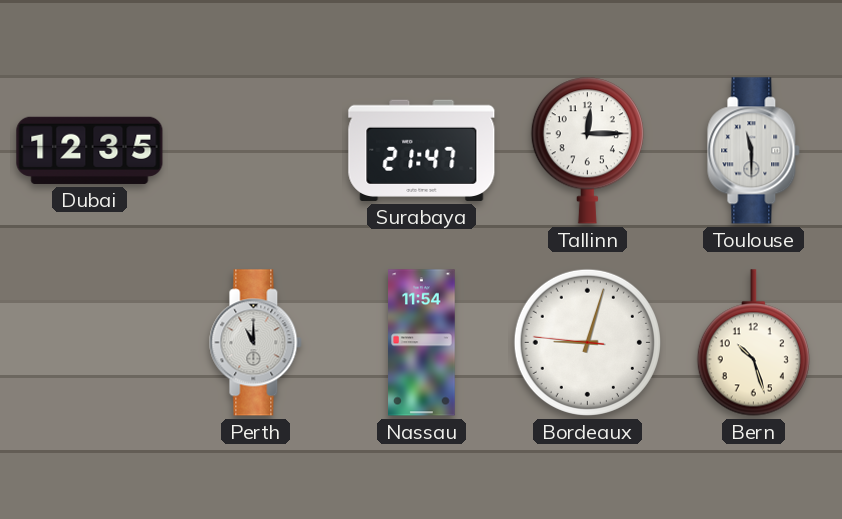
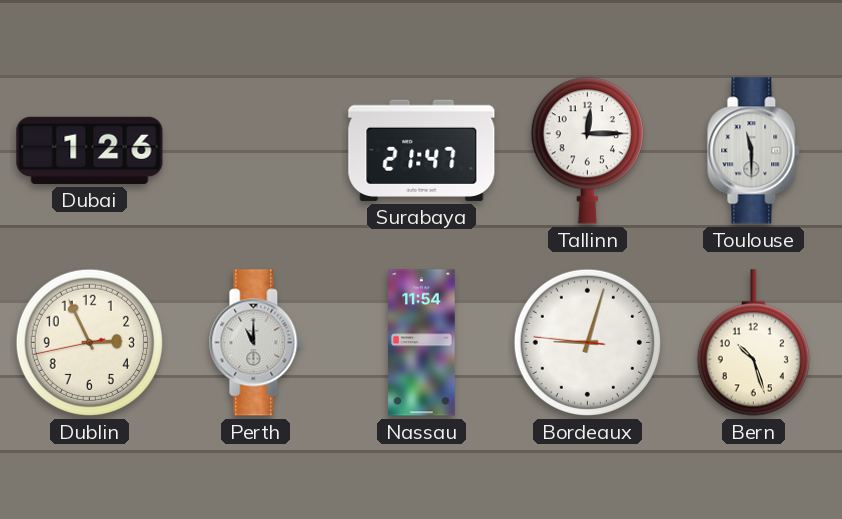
Dubai: 12:35 -> 1:26 (90, 150)
Dublin: none -> 2:55 (89, 342)
